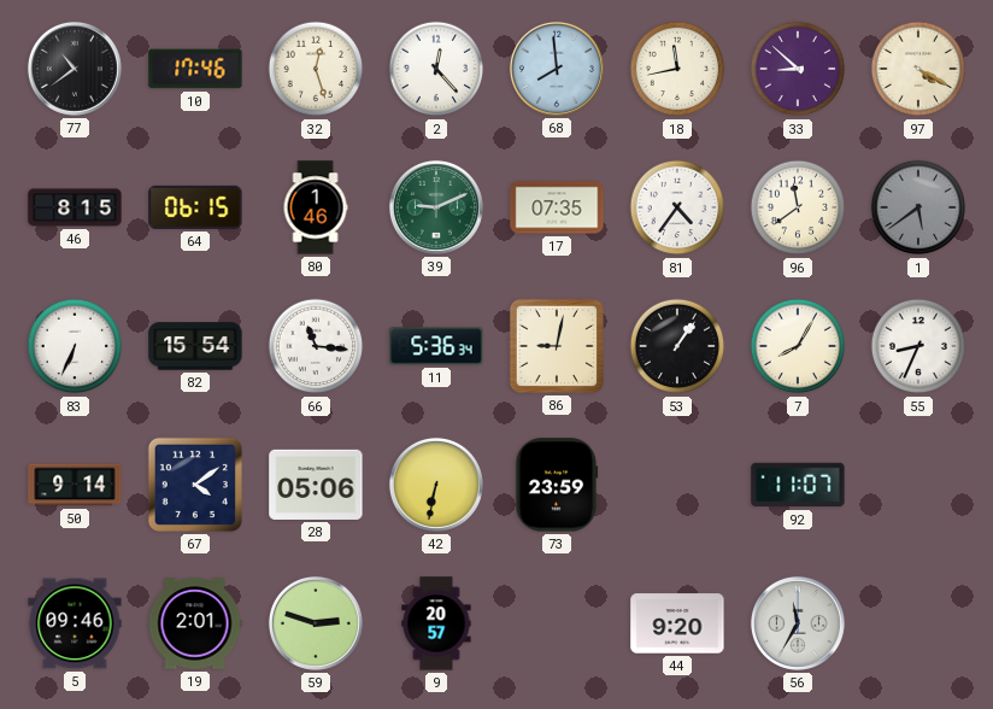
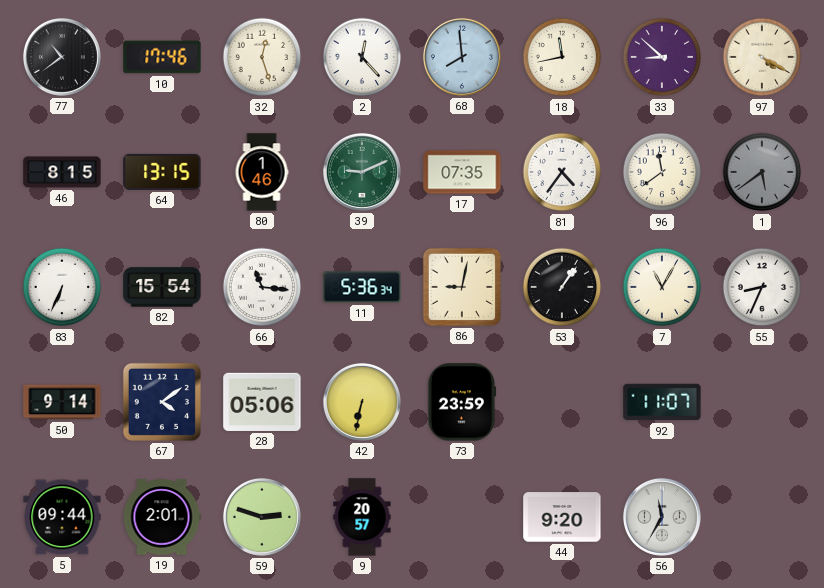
64: 06:15 -> 13:15 (162, 172)
7: 8:05 -> 11:05 (662, 287)
5: 09:46 -> 09:44 (62, 517)
